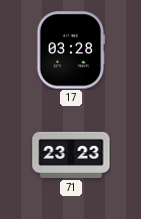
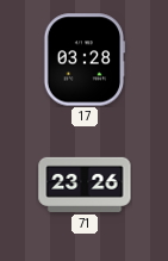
71: 23:23 -> 23:26 (85, 185)
